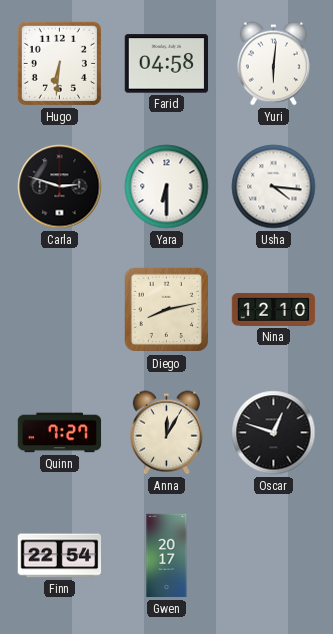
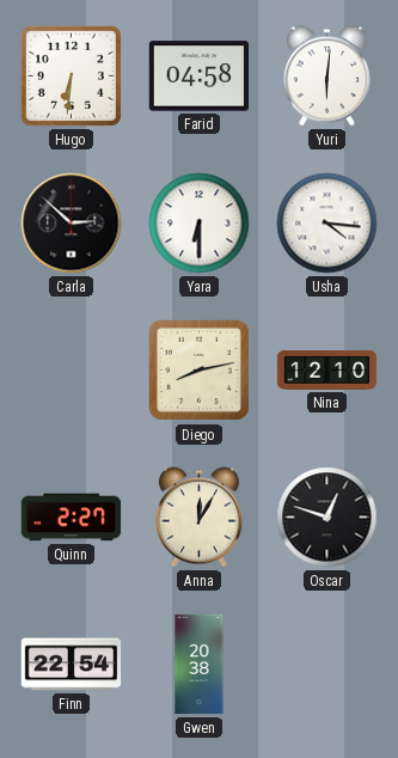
Carla: 2:48 -> 2:52 (72, 224)
Quinn: 7:27 -> 2:27 (72, 518)
Gwen: 20:17 -> 20:38 (200, 665)
